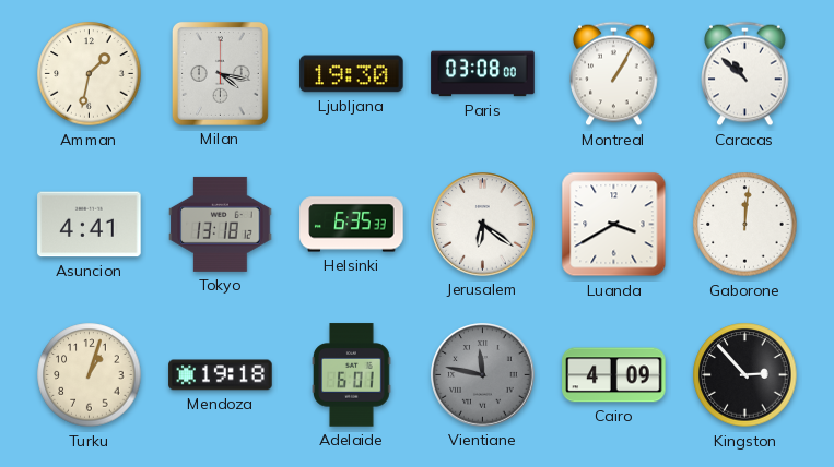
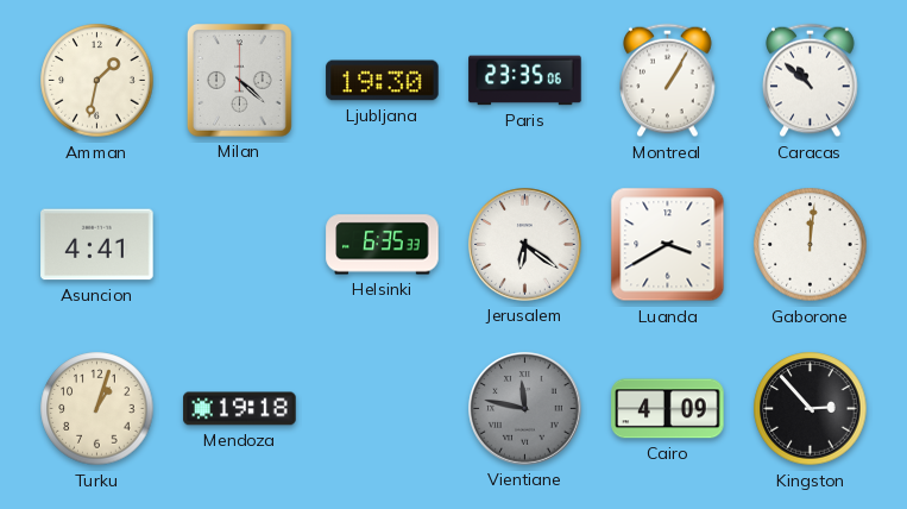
Milan: 4:17 -> 4:22 (239, 80)
Paris: 03:08 -> 23:35 (525, 81)
Tokyo: 13:18 -> none (221, 224)
Adelaide: 6:01 -> none (352, 375)
